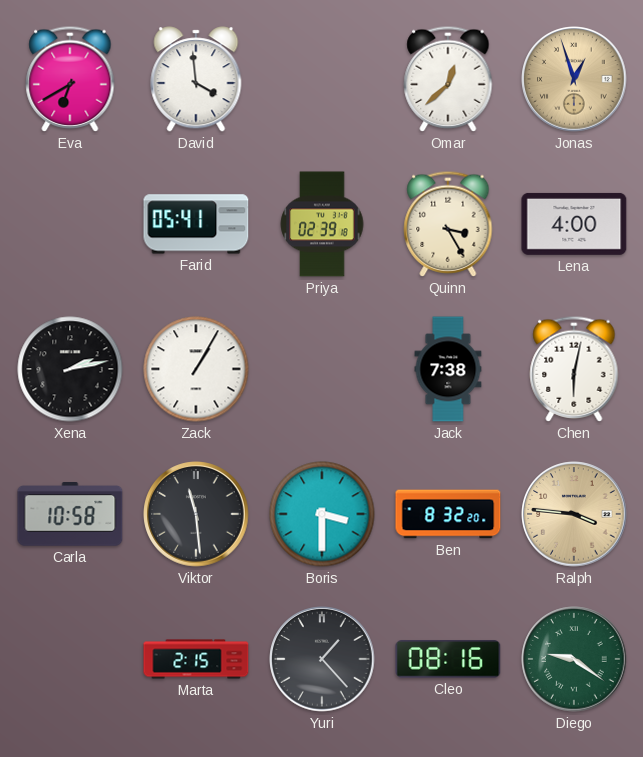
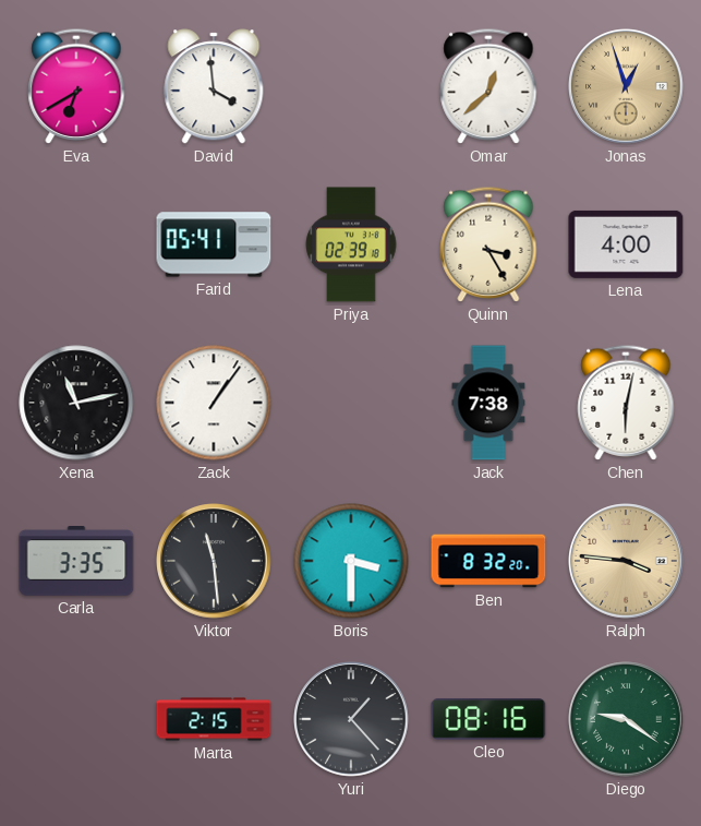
Xena: 2:13 -> 11:13 (76, 403)
Zack: 1:05 -> 1:06 (214, 403)
Carla: 10:58 -> 3:35 (76, 562)
